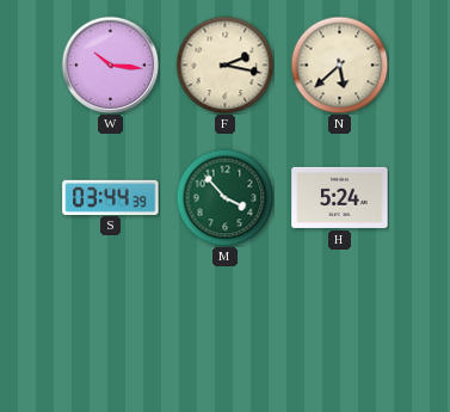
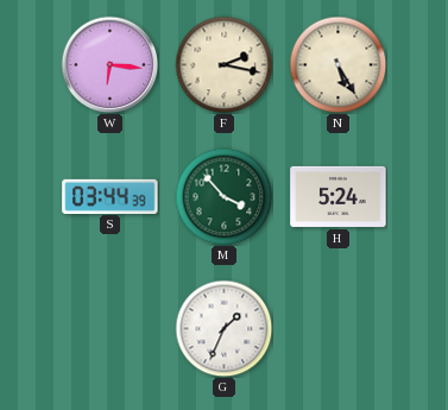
W: 10:16 -> 6:16 (109, 64)
N: 5:38 -> 5:25 (337, 64)
G: none -> 1:34 (223, 328)
